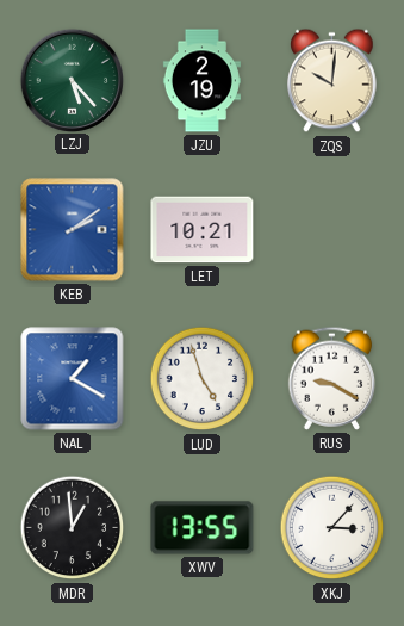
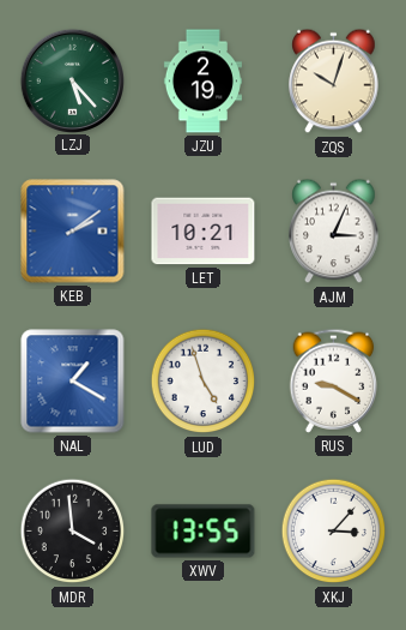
ZQS: 10:01 -> 10:03 (334, 82)
AJM: none -> 3:04 (334, 232)
MDR: 12:59 -> 3:59 (73, 532)
